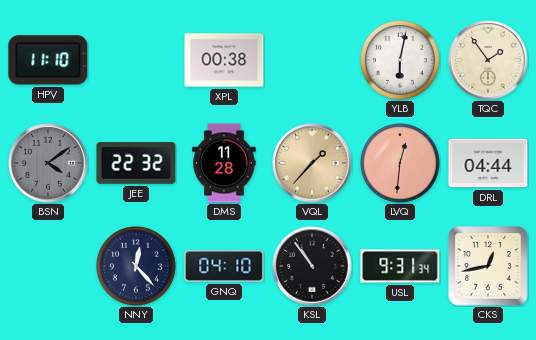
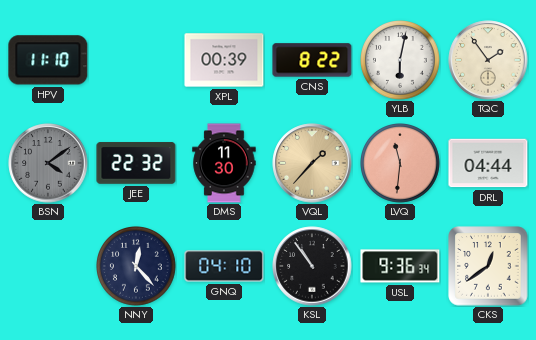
XPL: 00:38 -> 00:39 (224, 60)
CNS: none -> 8:22 (312, 60)
DMS: 11:28 -> 11:30 (224, 163)
LVQ: 12:31 -> 11:31 (401, 164)
USL: 9:31 -> 9:36 (400, 266)
CKS: 12:43 -> 12:39 (488, 266)
